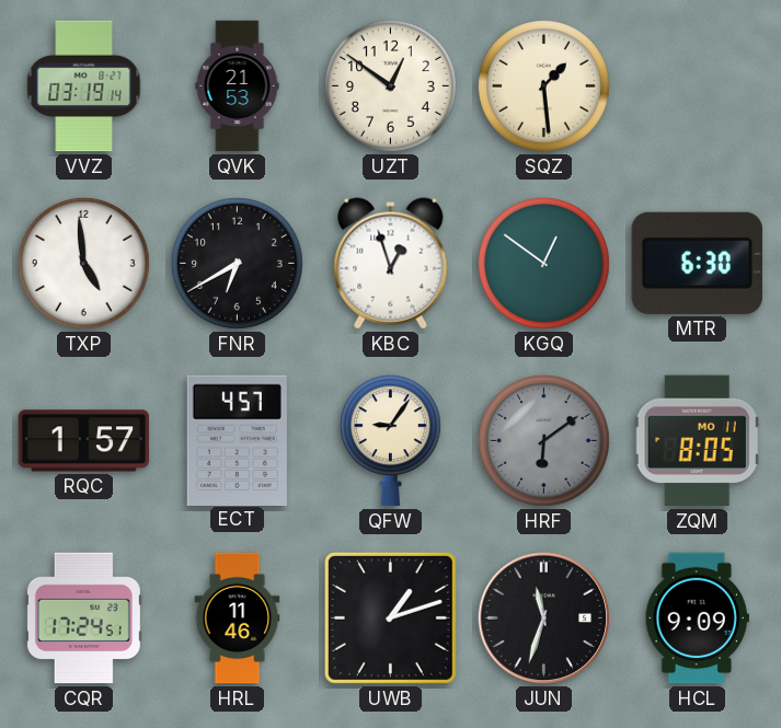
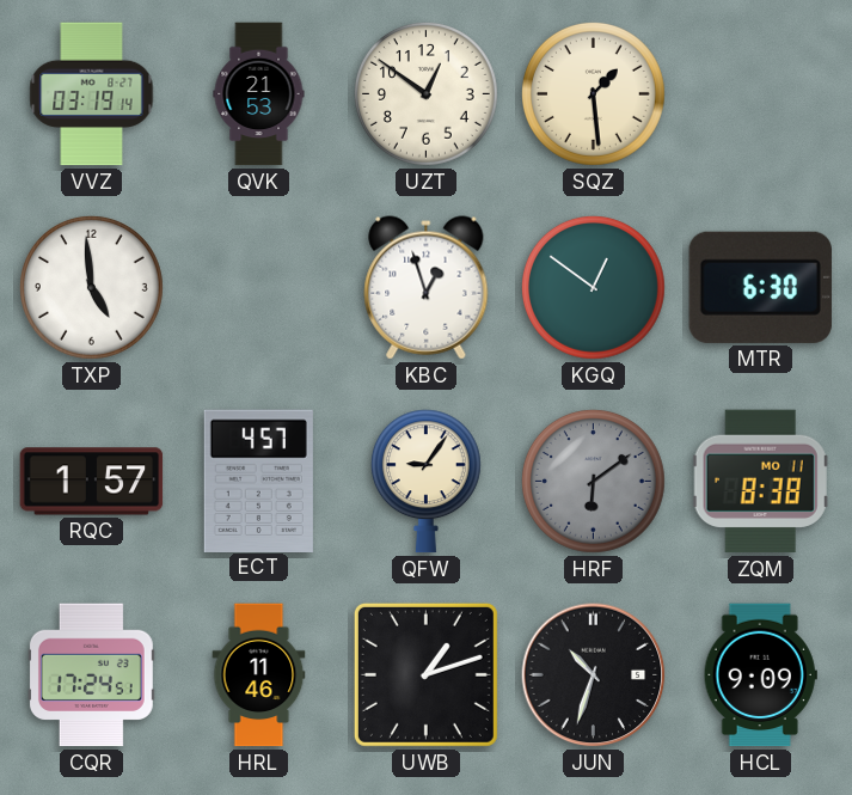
FNR: 6:40 -> none (237, 263)
ZQM: 8:05 -> 8:38 (760, 482)
JUN: 11:33 -> 10:33 (594, 675)
